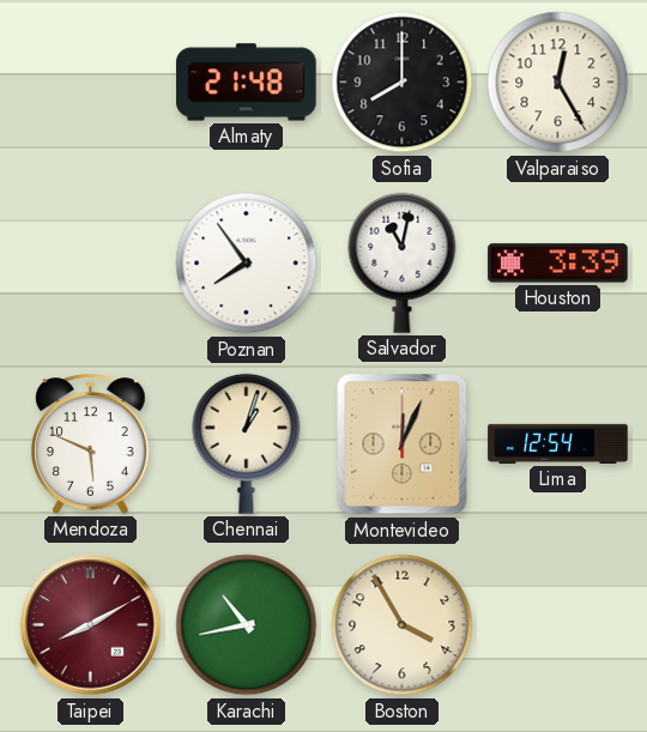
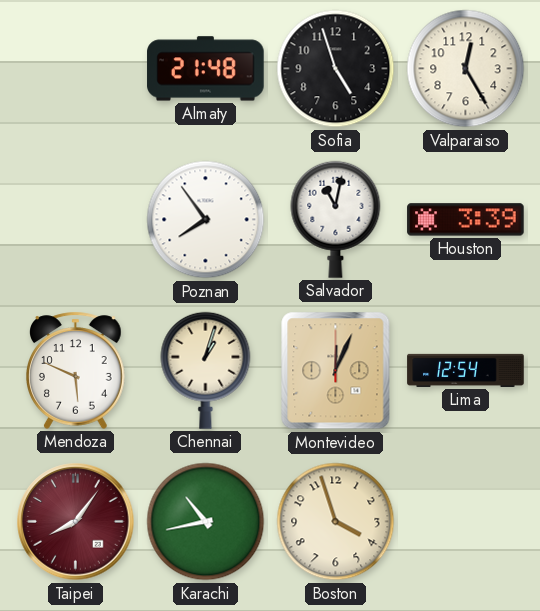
Sofia: 8:00 -> 4:57 (336, 69)
Taipei: 8:10 -> 8:06 (76, 522)
Boston: 3:55 -> 3:57 (336, 522)
